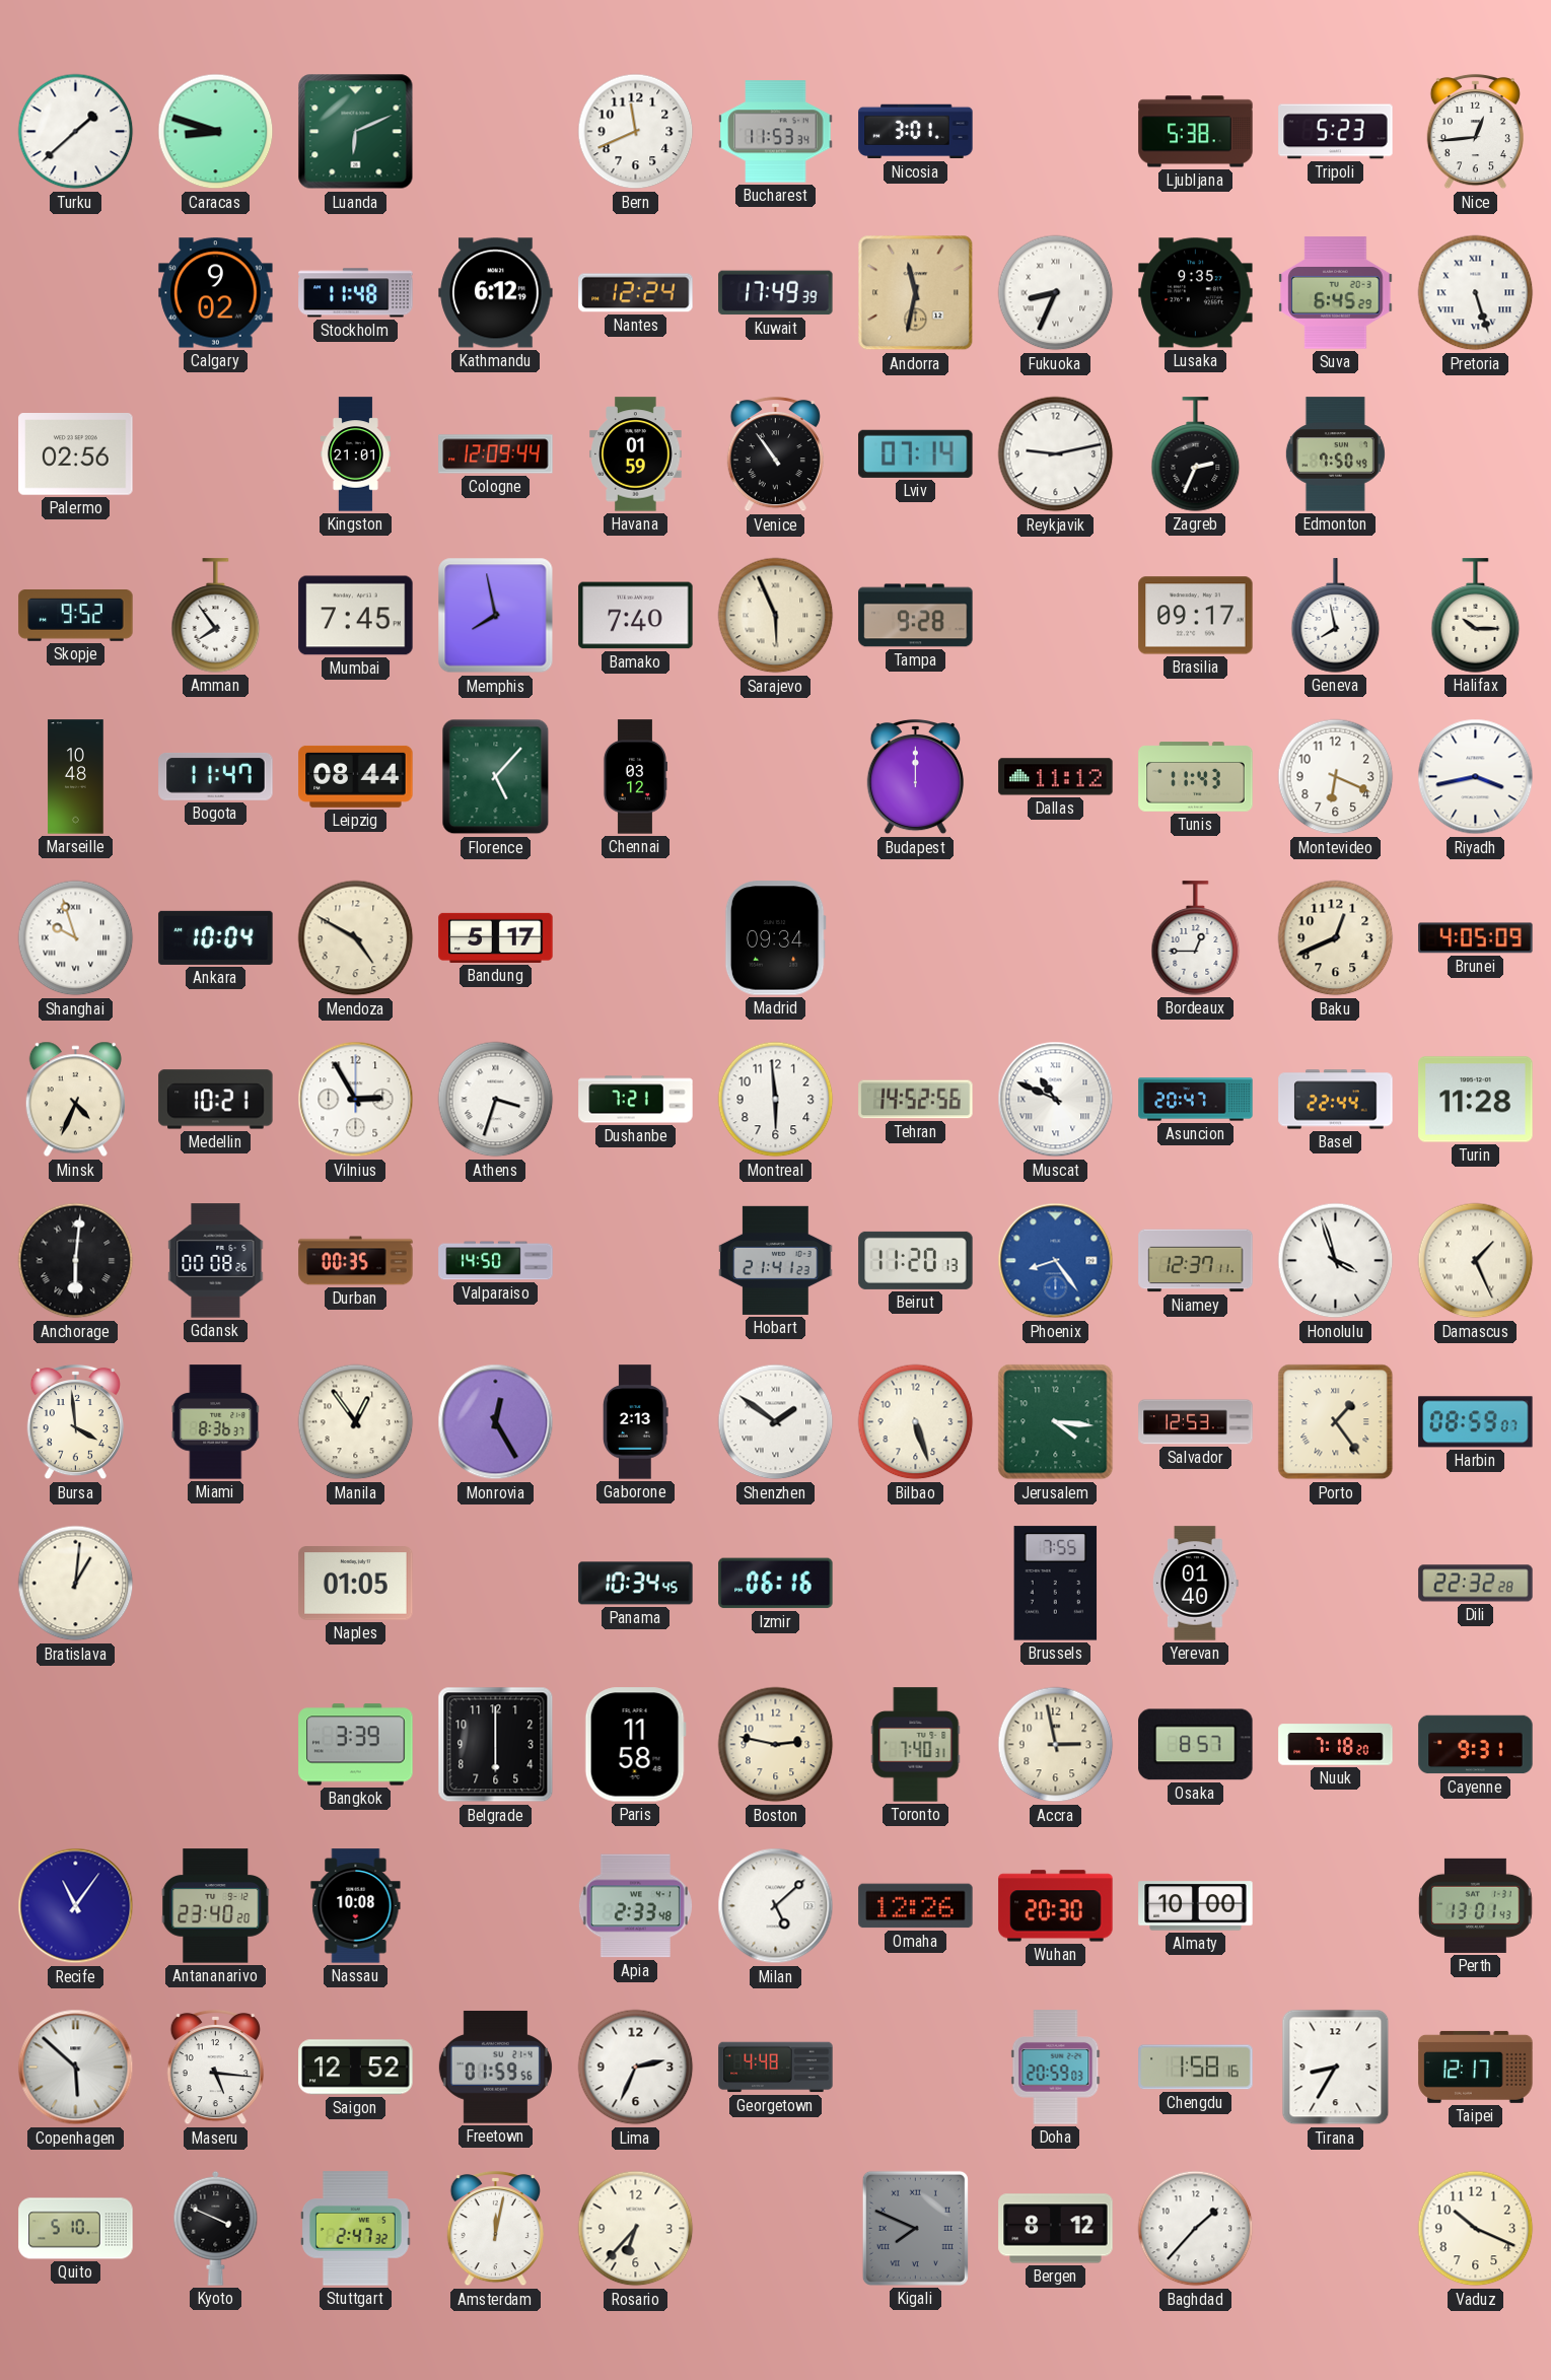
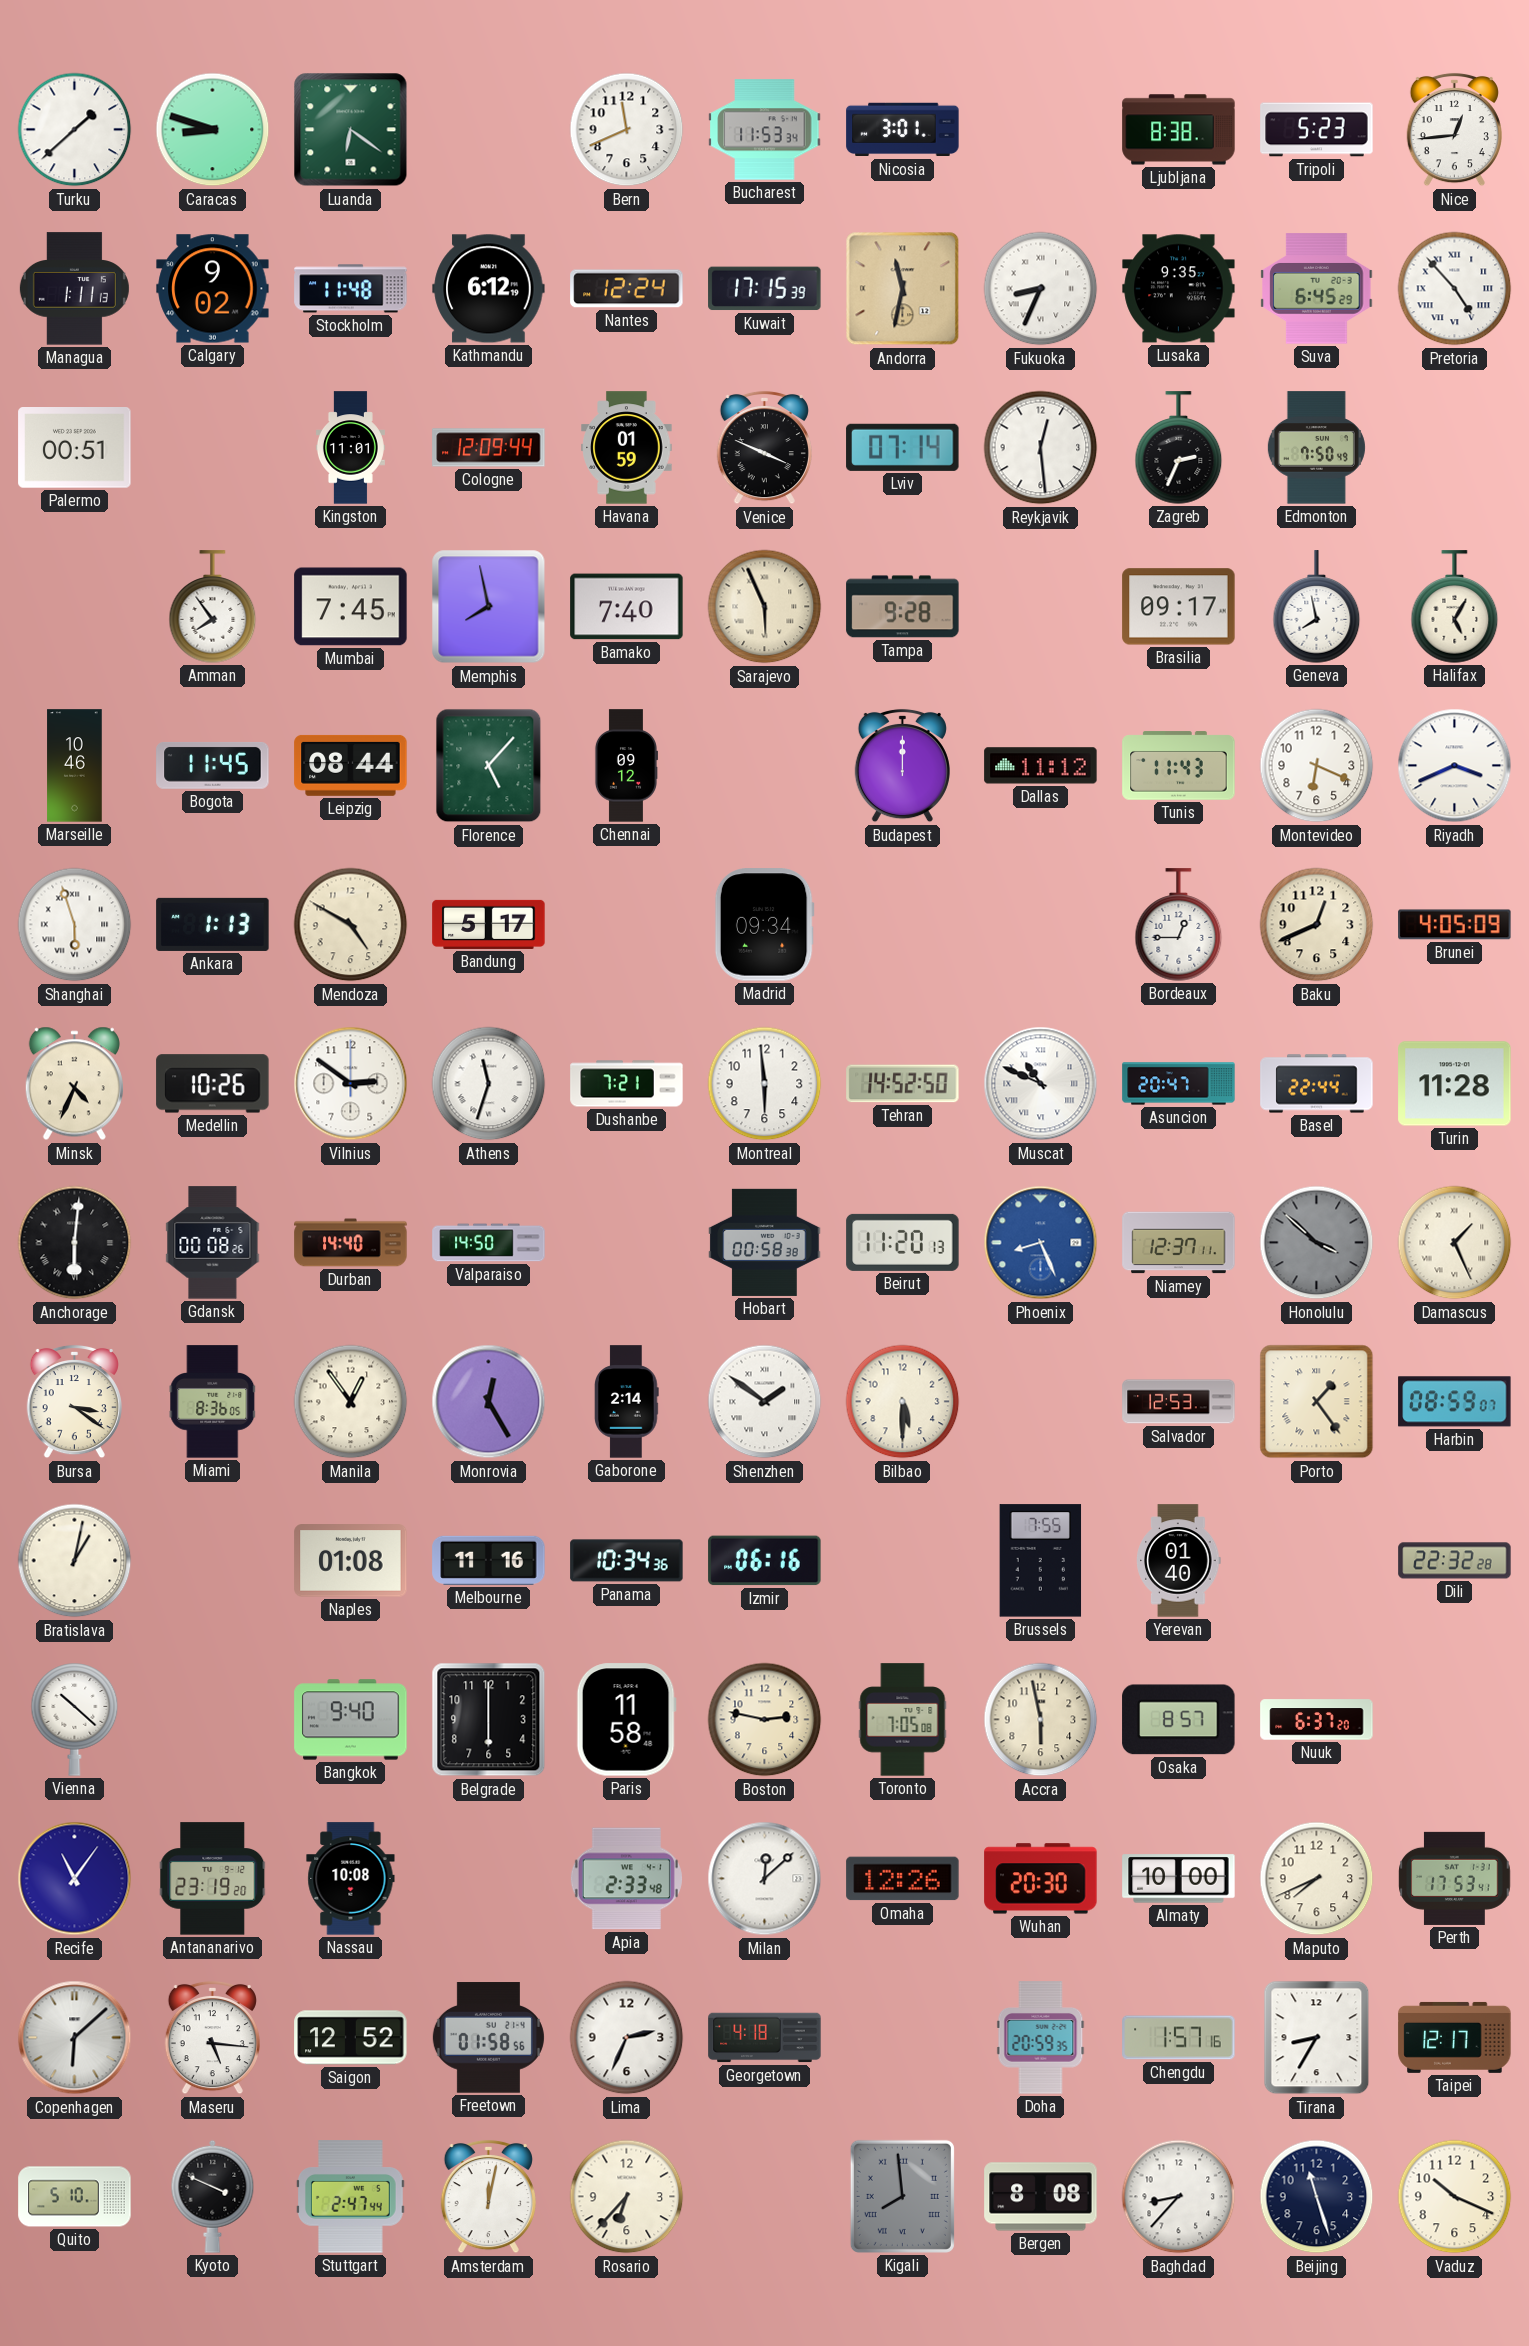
Luanda: 6:11 -> 6:21 (351, 130)
Ljubljana: 5:38 -> 8:38 (1179, 130)
Managua: none -> 1:11 (74, 289)
Kuwait: 17:49 -> 17:15 (765, 289)
Pretoria: 5:27 -> 4:53 (1455, 289)
Palermo: 02:56 -> 00:51 (75, 448)
Kingston: 21:01 -> 11:01 (350, 448)
Venice: 10:54 -> 3:49 (764, 448)
Reykjavik: 9:13 -> 12:29 (1041, 448)
Skopje: 9:52 -> none (76, 616)
Halifax: 10:15 -> 5:05 (1455, 607)
Marseille: 10:48 -> 10:46 (75, 766)
Bogota: 11:47 -> 11:45 (213, 765)
Chennai: 03:12 -> 09:12 (625, 766)
Riyadh: 3:43 -> 3:41 (1455, 766)
Shanghai: 9:57 -> 5:57 (75, 925)
Ankara: 10:04 -> 1:13 (213, 924)
Medellin: 10:21 -> 10:26 (213, 1084)
Vilnius: 2:55 -> 2:51 (351, 1084)
Athens: 3:33 -> 11:33 (489, 1084)
Tehran: 14:52:56 -> 14:52:50 (903, 1084)
Durban: 00:35 -> 14:40 (351, 1243)
Hobart: 21:41 -> 00:58 (765, 1242)
Phoenix: 8:24 -> 8:26 (1041, 1243)
Honolulu: 3:57 -> 3:52 (1317, 1243)
Honolulu dial: white -> grey (1317, 1243)
Bursa: 3:59 -> 3:21 (74, 1402)
Miami: 8:36:37 -> 8:36:05 (213, 1402)
Gaborone: 2:13 -> 2:14 (627, 1402)
Bilbao: 5:27 -> 5:30 (903, 1402)
Jerusalem: 4:16 -> none (1056, 1422)
Bratislava: 1:01 -> 1:02 (75, 1561)
Naples: 01:05 -> 01:08 (351, 1561)
Melbourne: none -> 11:16 (489, 1560)
Panama: 10:34:45 -> 10:34:36 (627, 1561)
Vienna: none -> 10:22 (75, 1720)
Bangkok: 3:39 -> 9:40 (351, 1720)
Toronto: 7:40 -> 7:05 (903, 1720)
Accra: 2:58 -> 5:58 (1041, 1720)
Nuuk: 7:18 -> 6:37 (1317, 1720)
Cayenne: 9:31 -> none (1476, 1745)
Antananarivo: 23:40 -> 23:19 (213, 1879)
Milan: 5:08 -> 12:08 (765, 1879)
Maputo: none -> 7:41 (1317, 1879)
Perth: 13:01 -> 17:53 (1455, 1878)
Copenhagen: 5:52 -> 6:08 (75, 2038)
Freetown: 01:59 -> 01:58 (488, 2038)
Georgetown: 4:48 -> 4:18 (765, 2038)
Doha: 20:59:03 -> 20:59:35 (1041, 2038)
Chengdu: 1:58 -> 1:57 (1179, 2038)
Stuttgart: 2:47:32 -> 2:47:44 (351, 2197)
Kigali: 7:49 -> 7:59 (902, 2196)
Bergen: 8:12 -> 8:08 (1041, 2197)
Baghdad: 1:37 -> 8:37 (1179, 2197)
Beijing: none -> 11:27 (1317, 2197)
